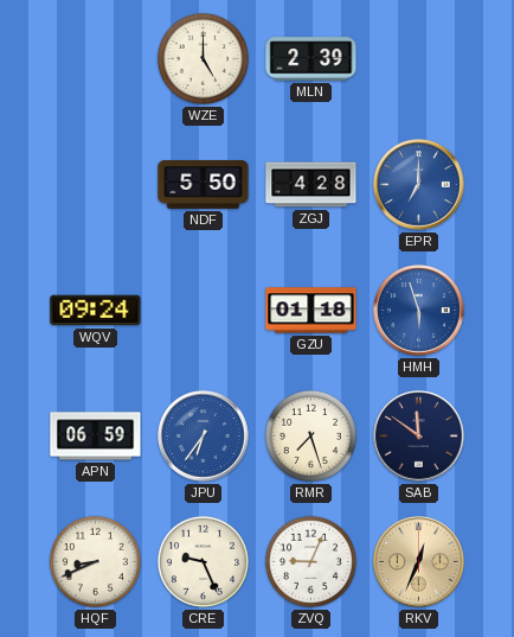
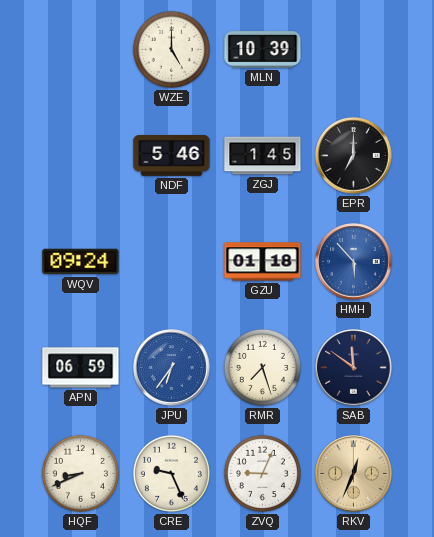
MLN: 2:39 -> 10:39 (263, 50)
NDF: 5:50 -> 5:46 (172, 156)
ZGJ: 4:28 -> 1:45 (263, 156)
EPR dial: blue -> black (354, 156)
HMH: 5:57 -> 5:53 (354, 262)
